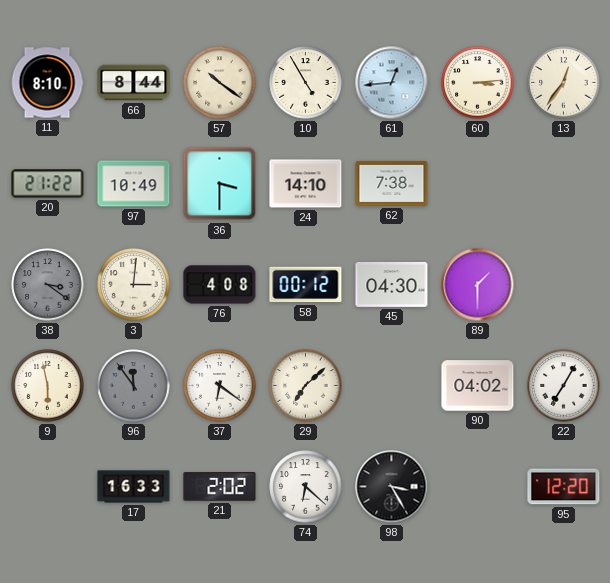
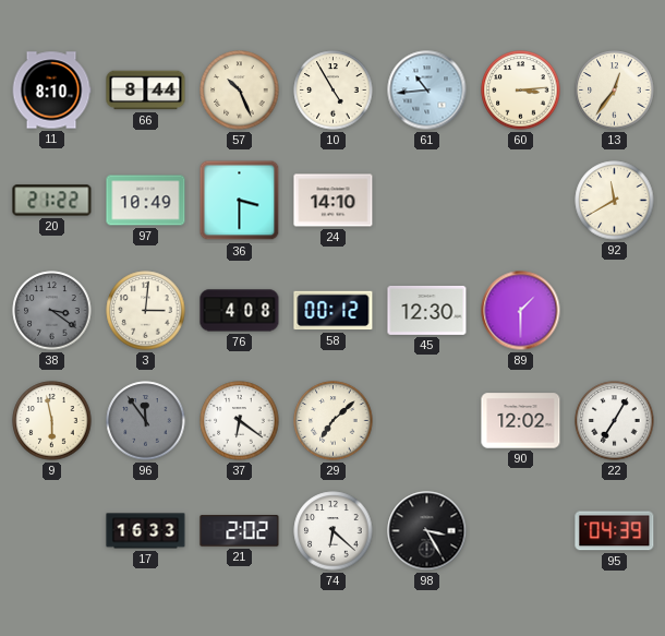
57: 10:21 -> 10:26 (240, 91)
61: 12:44 -> 10:44 (427, 91)
62: 7:38 -> none (392, 183)
92: none -> 11:40 (615, 201)
45: 04:30 -> 12:30 (427, 310)
90: 04:02 -> 12:02 (521, 421)
95: 12:20 -> 04:39 (615, 531)
